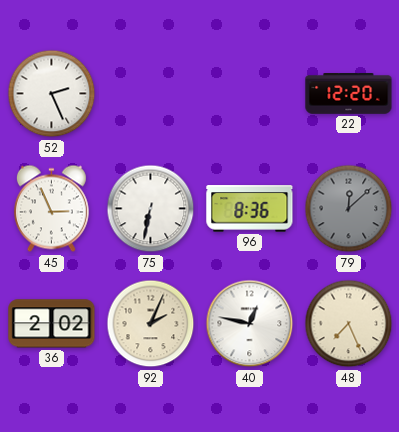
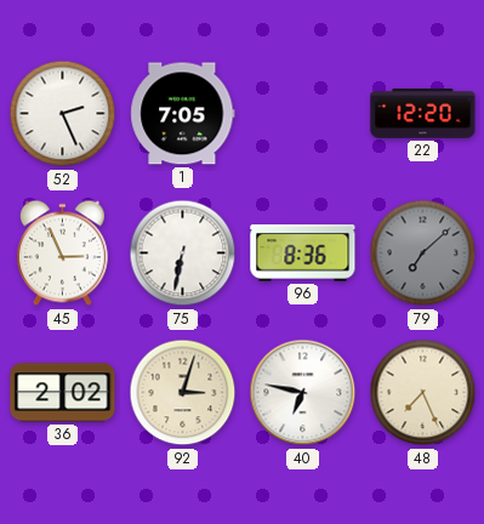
1: none -> 7:05 (183, 114)
79: 12:08 -> 7:08 (423, 254)
92: 2:04 -> 3:03 (183, 393)
40: 12:47 -> 6:47 (303, 393)
